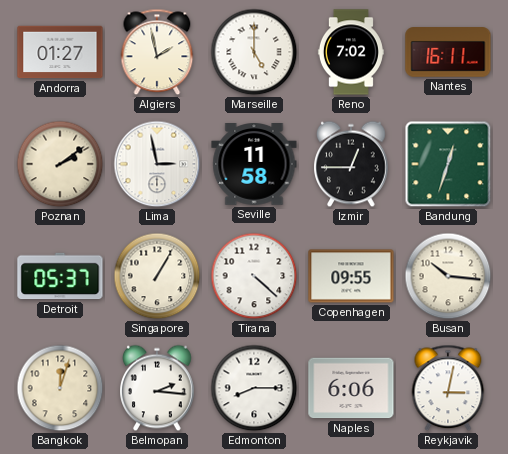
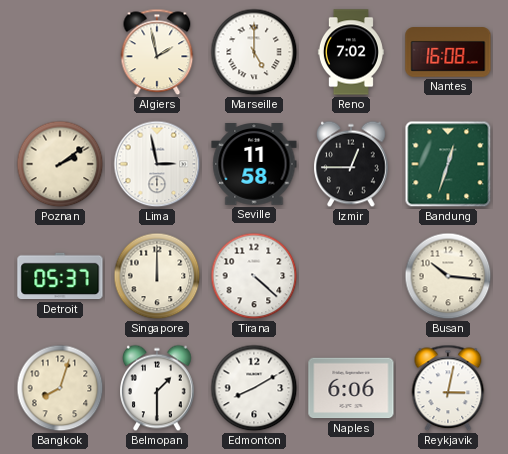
Andorra: 01:27 -> none (60, 52)
Nantes: 16:11 -> 16:08 (448, 52)
Singapore: 1:05 -> 12:00 (157, 276)
Copenhagen: 09:55 -> none (351, 276)
Bangkok: 12:03 -> 8:03 (60, 388)
Belmopan: 2:16 -> 1:30 (158, 388)
Edmonton: 8:15 -> 8:10 (254, 388)
